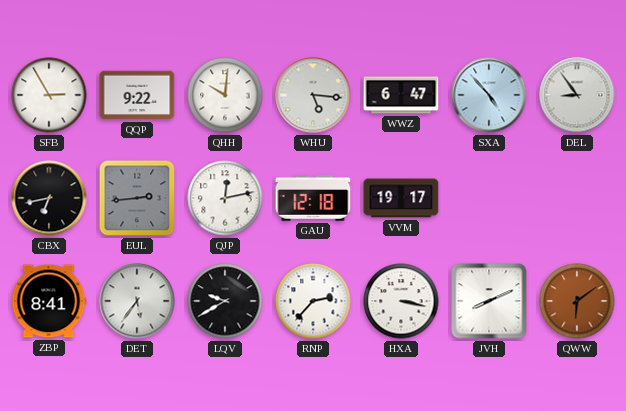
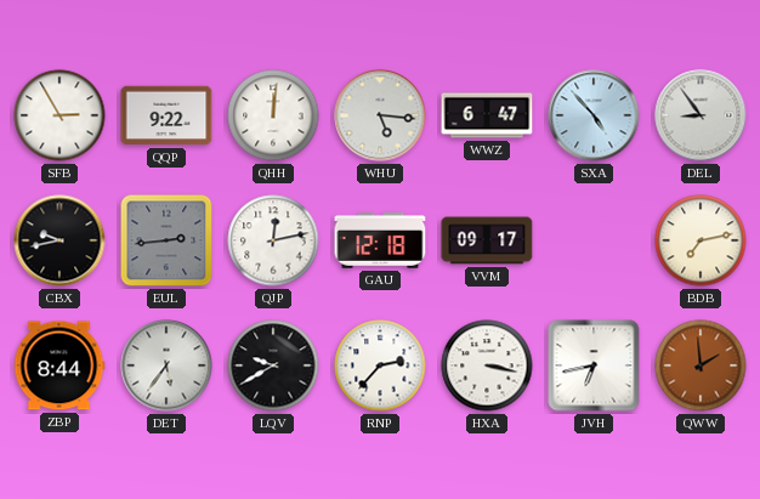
QHH: 10:01 -> 12:01 (273, 115)
CBX: 6:43 -> 9:43 (59, 240)
VVM: 19:17 -> 09:17 (487, 240)
BDB: none -> 7:13 (701, 240)
ZBP: 8:41 -> 8:44 (59, 365)
JVH: 8:11 -> 6:43 (594, 365)
QWW: 6:09 -> 1:59 (701, 365)
